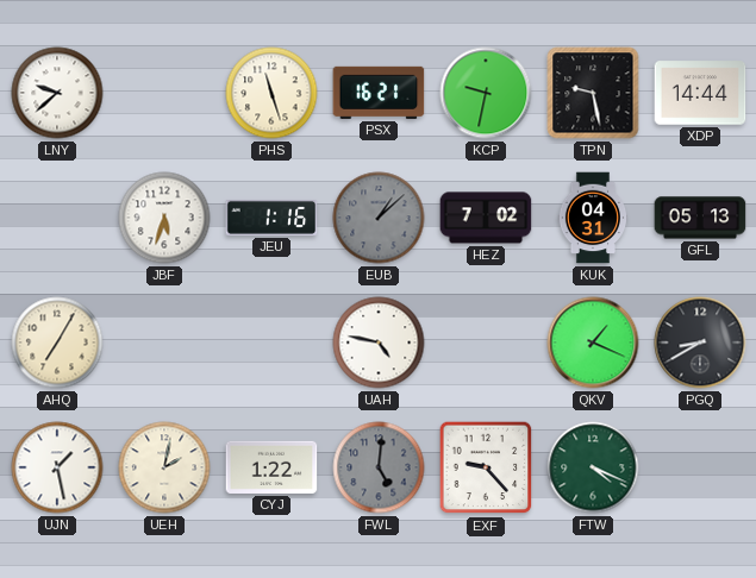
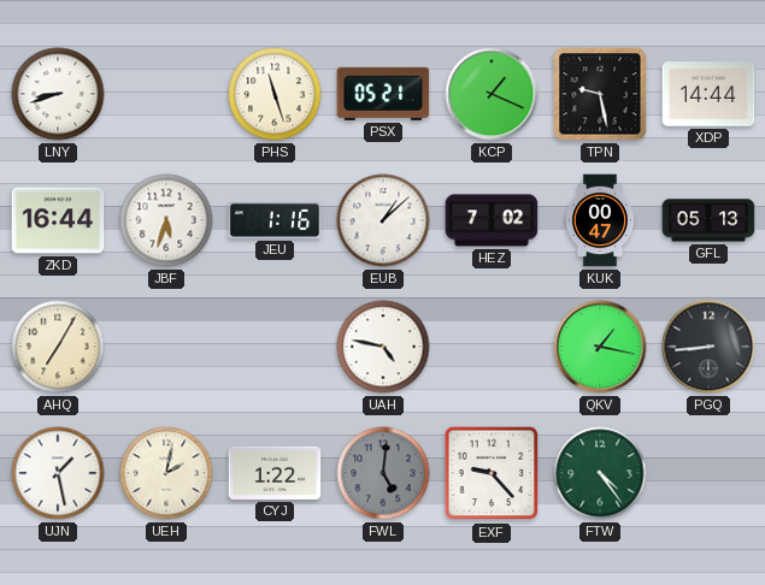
LNY: 9:38 -> 8:42 (58, 94)
PSX: 16:21 -> 05:21 (383, 94)
KCP: 9:32 -> 1:19 (492, 94)
ZKD: none -> 16:44 (58, 220)
EUB dial: grey -> white (383, 220)
KUK: 04:31 -> 00:47 (600, 220)
QKV: 1:19 -> 1:17 (600, 347)
PGQ: 8:40 -> 8:44 (708, 347)
FTW: 4:19 -> 4:24 (600, 473)
